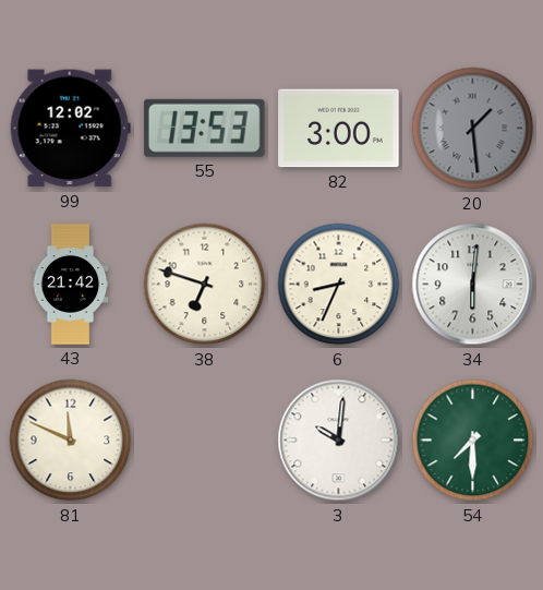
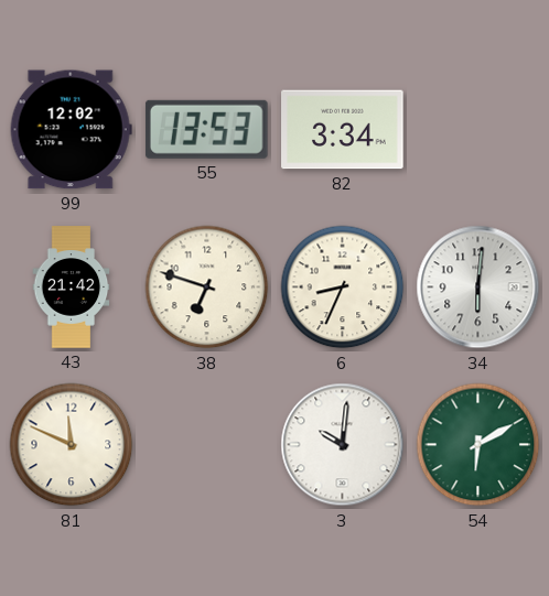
82: 3:00 -> 3:34 (343, 130)
20: 1:29 -> none (473, 129)
54: 7:30 -> 6:10 (478, 445)
